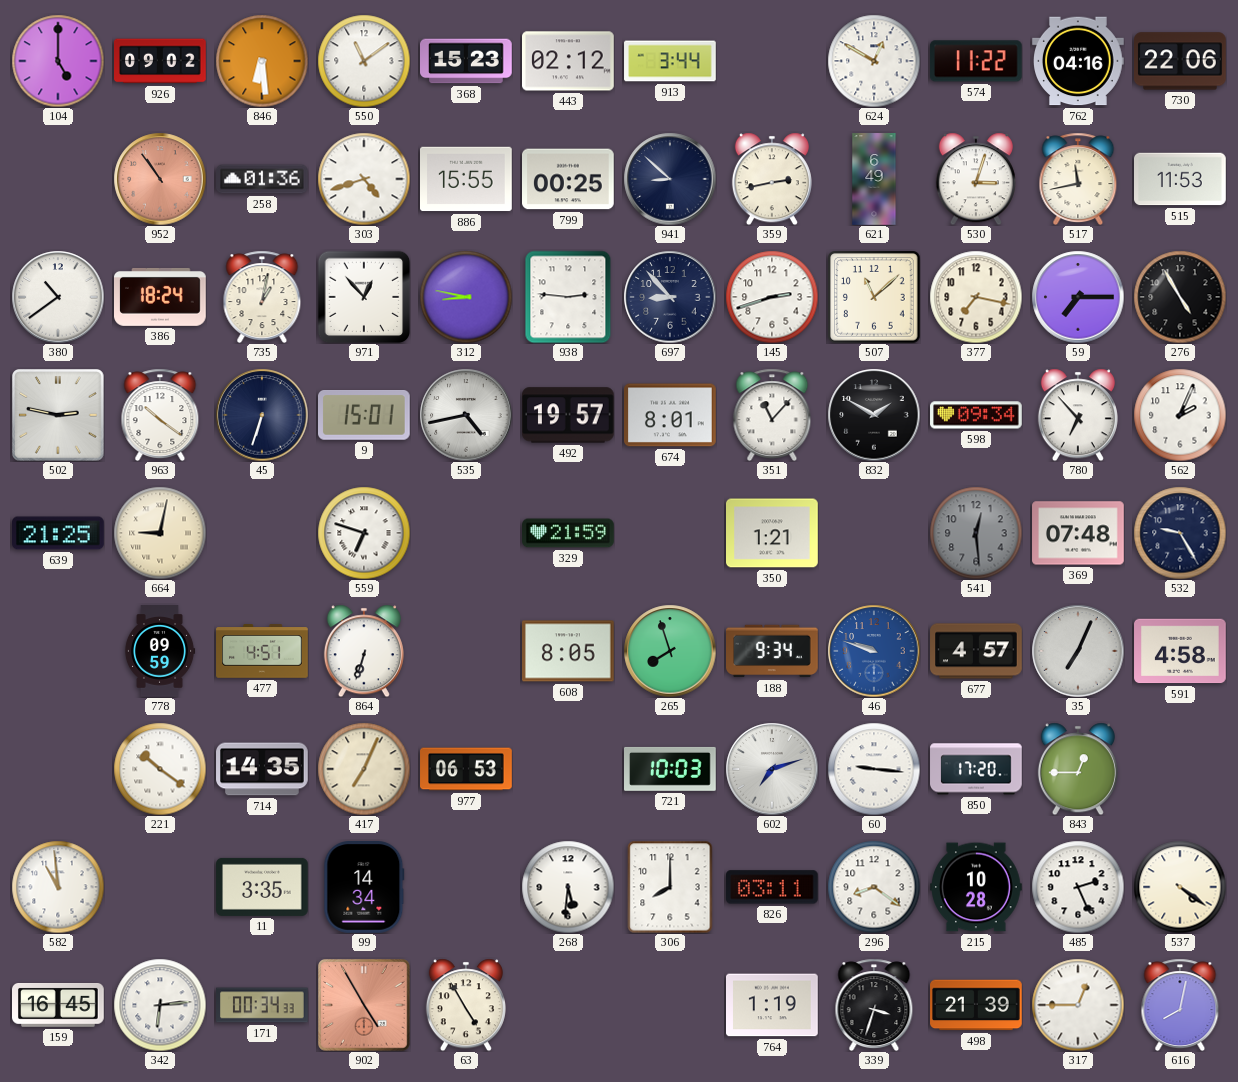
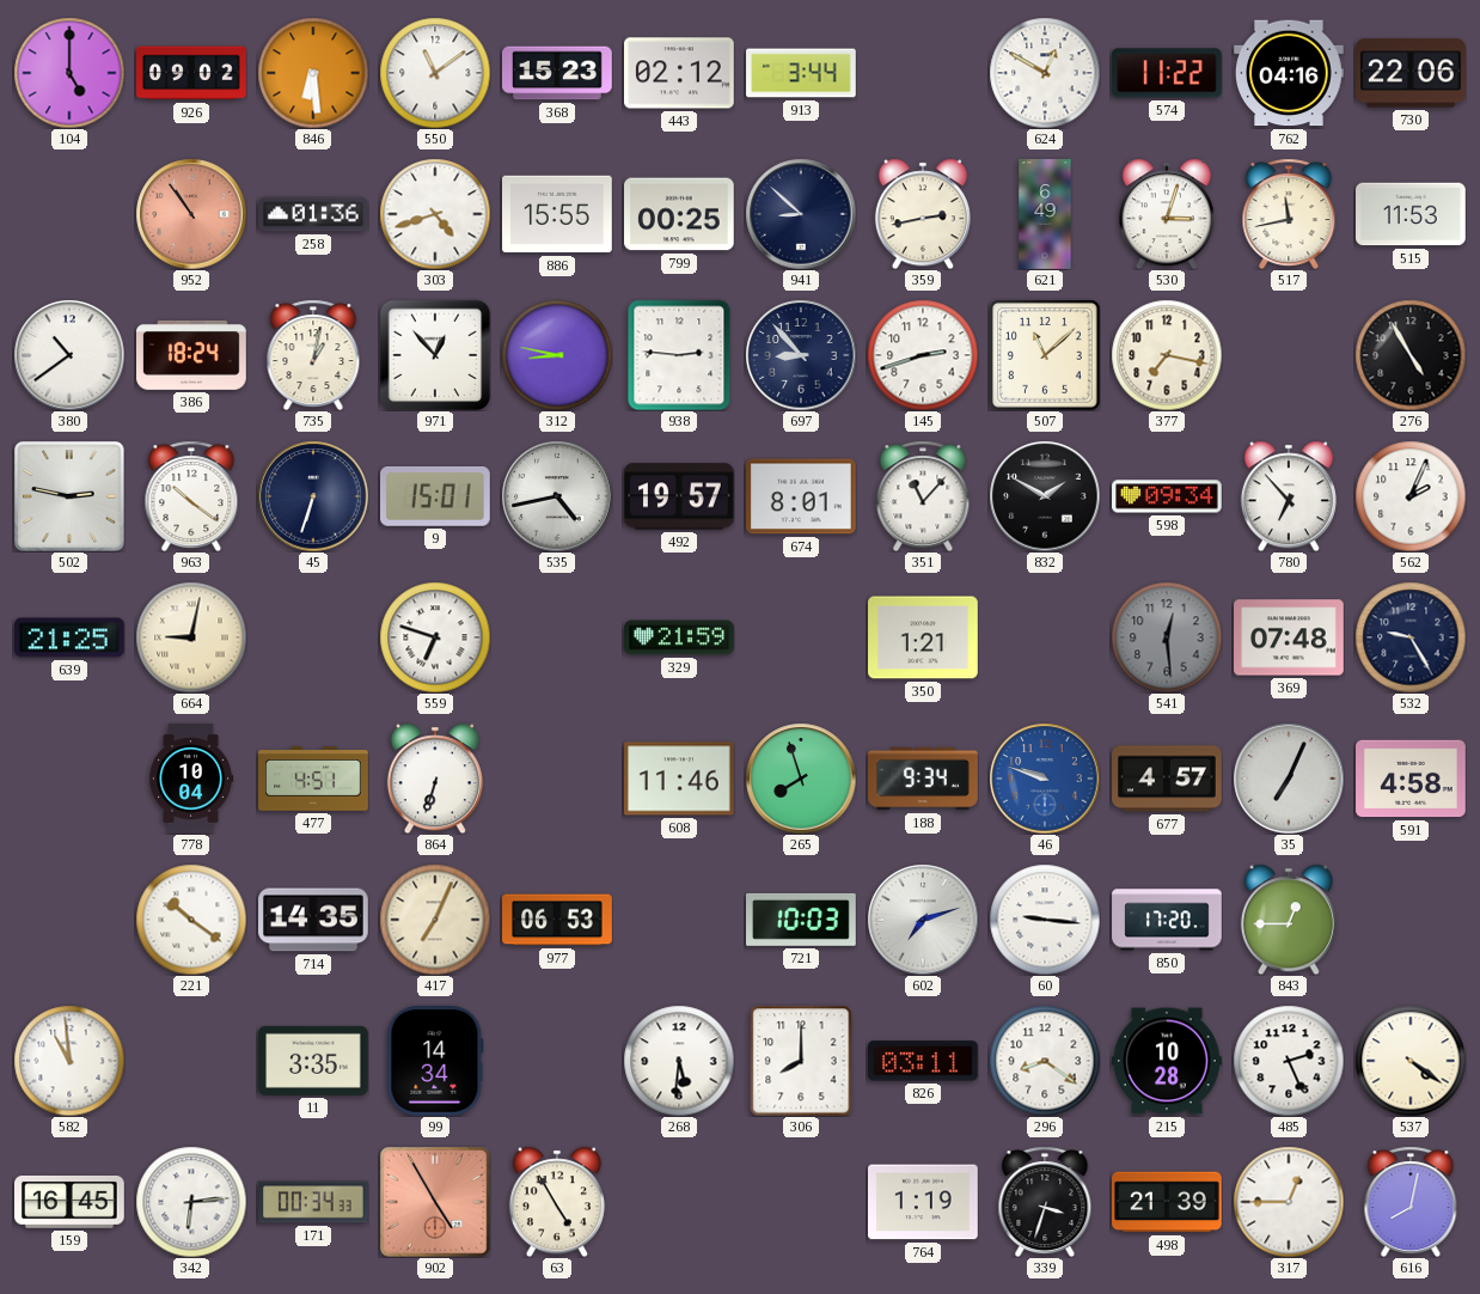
59: 7:15 -> none (1078, 297)
778: 09:59 -> 10:04 (191, 779)
608: 8:05 -> 11:46 (680, 779)
